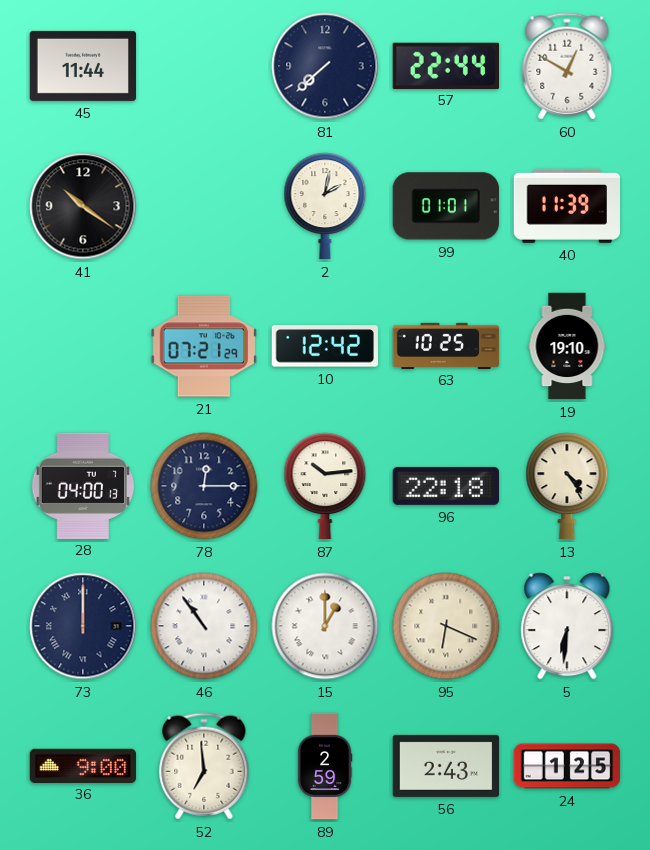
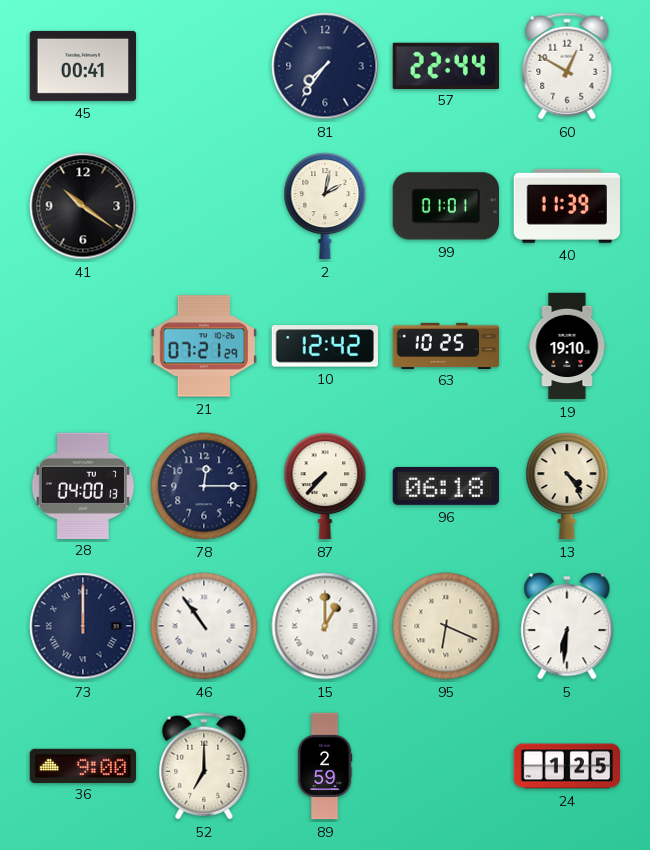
45: 11:44 -> 00:41 (83, 66)
81: 7:38 -> 7:36 (325, 66)
87: 10:14 -> 7:37 (325, 486)
96: 22:18 -> 06:18 (445, 486)
52: 6:59 -> 7:00 (204, 766)
56: 2:43 -> none (446, 766)
